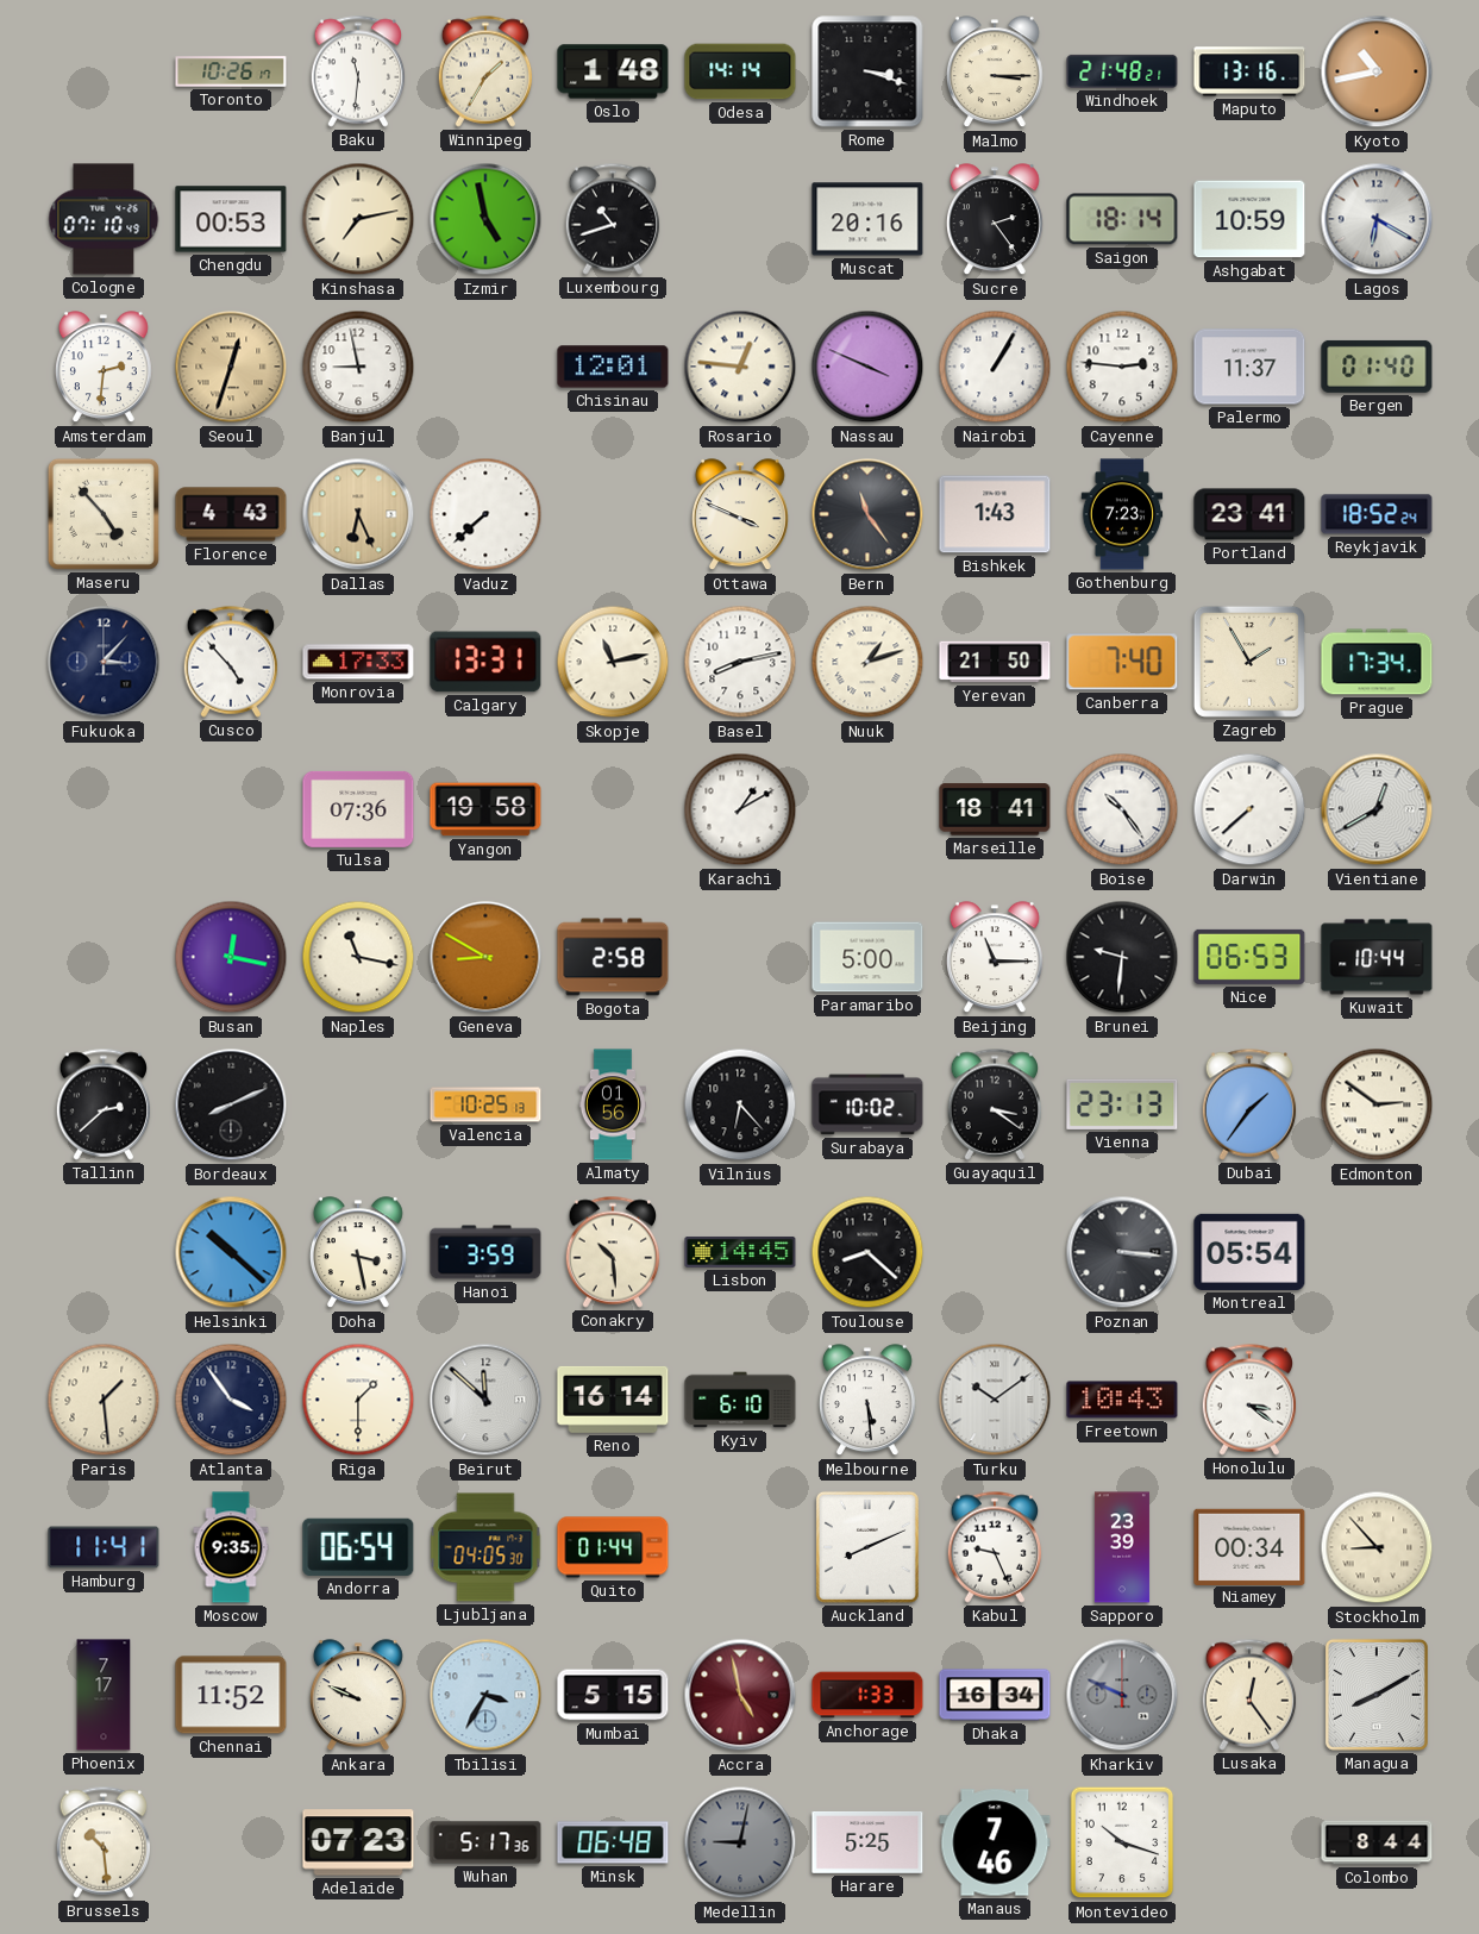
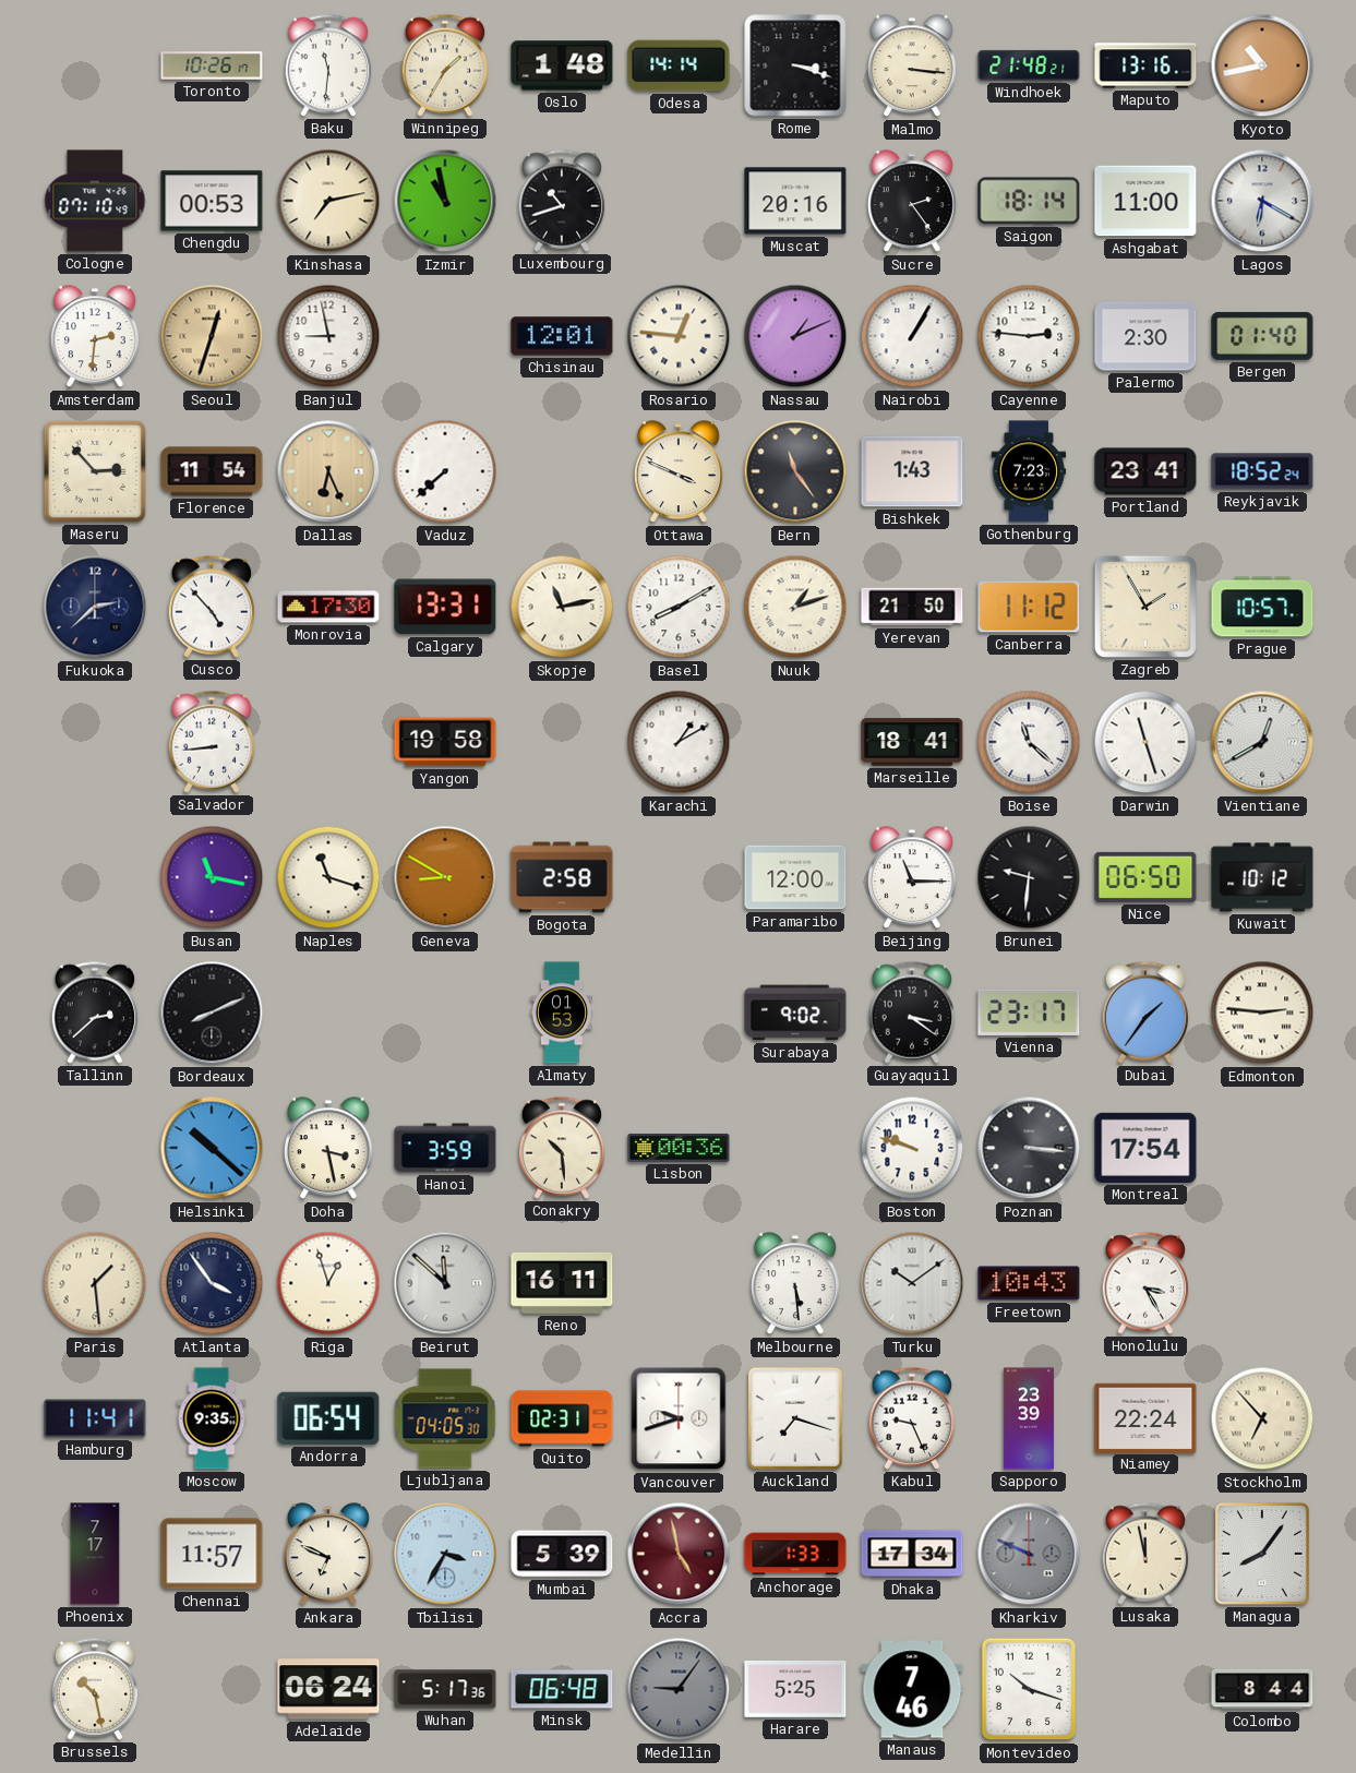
Malmo: 3:15 -> 3:16 (912, 67)
Izmir: 4:58 -> 10:58 (445, 201)
Ashgabat: 10:59 -> 11:00 (1145, 201)
Nassau: 3:49 -> 1:11 (795, 336)
Palermo: 11:37 -> 2:30 (1145, 336)
Maseru: 4:53 -> 2:53 (95, 471)
Florence: 4:43 -> 11:54 (212, 471)
Fukuoka: 3:07 -> 2:38 (95, 607)
Monrovia: 17:33 -> 17:30 (328, 607)
Basel: 8:13 -> 8:10 (679, 607)
Canberra: 7:40 -> 11:12 (1029, 607)
Prague: 17:34 -> 10:57 (1262, 607)
Salvador: none -> 8:44 (212, 742)
Tulsa: 07:36 -> none (358, 809)
Boise: 10:24 -> 11:22 (1029, 742)
Darwin: 7:38 -> 11:27 (1145, 742)
Busan: 12:17 -> 11:17 (212, 877)
Naples: 11:17 -> 11:18 (328, 877)
Paramaribo: 5:00 -> 12:00 (795, 877)
Nice: 06:53 -> 06:50 (1145, 877)
Kuwait: 10:44 -> 10:12 (1262, 877)
Valencia: 10:25 -> none (485, 1104)
Almaty: 01:56 -> 01:53 (562, 1013)
Vilnius: 6:23 -> none (740, 1104)
Surabaya: 10:02 -> 9:02 (795, 1013)
Vienna: 23:13 -> 23:17 (1029, 1013)
Edmonton: 2:51 -> 2:46 (1262, 1013)
Lisbon: 14:45 -> 00:36 (679, 1148)
Toulouse: 8:22 -> none (867, 1252)
Boston: none -> 9:48 (912, 1148)
Montreal: 05:54 -> 17:54 (1145, 1148)
Riga: 1:30 -> 12:57 (328, 1283)
Reno: 16:14 -> 16:11 (562, 1283)
Kyiv: 6:10 -> none (740, 1400)
Honolulu: 3:21 -> 3:25 (1145, 1283)
Quito: 01:44 -> 02:31 (562, 1418)
Vancouver: none -> 9:42 (679, 1418)
Auckland: 8:11 -> 7:18 (795, 1418)
Niamey: 00:34 -> 22:24 (1145, 1417)
Stockholm: 8:53 -> 6:53 (1262, 1418)
Chennai: 11:52 -> 11:57 (212, 1554)
Ankara: 9:49 -> 6:49 (328, 1555)
Mumbai: 5:15 -> 5:39 (562, 1554)
Dhaka: 16:34 -> 17:34 (912, 1554)
Lusaka: 12:24 -> 11:58 (1145, 1554)
Managua: 8:10 -> 8:06 (1262, 1554)
Brussels: 10:29 -> 10:28 (95, 1689)
Adelaide: 07:23 -> 06:24 (328, 1689)
Medellin: 9:02 -> 9:06 (679, 1689)
